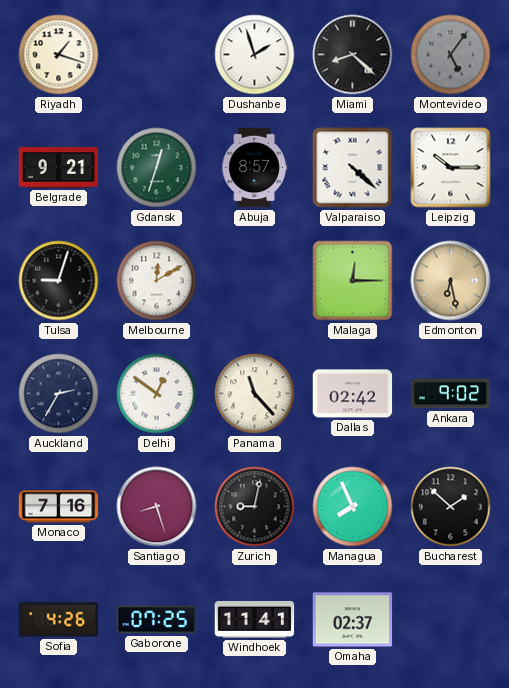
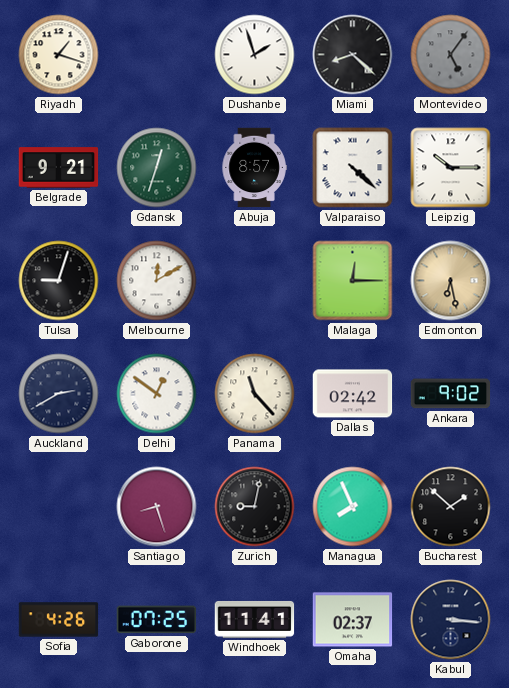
Auckland: 2:35 -> 2:40 (59, 394)
Monaco: 7:16 -> none (59, 507)
Kabul: none -> 3:16 (451, 620)
